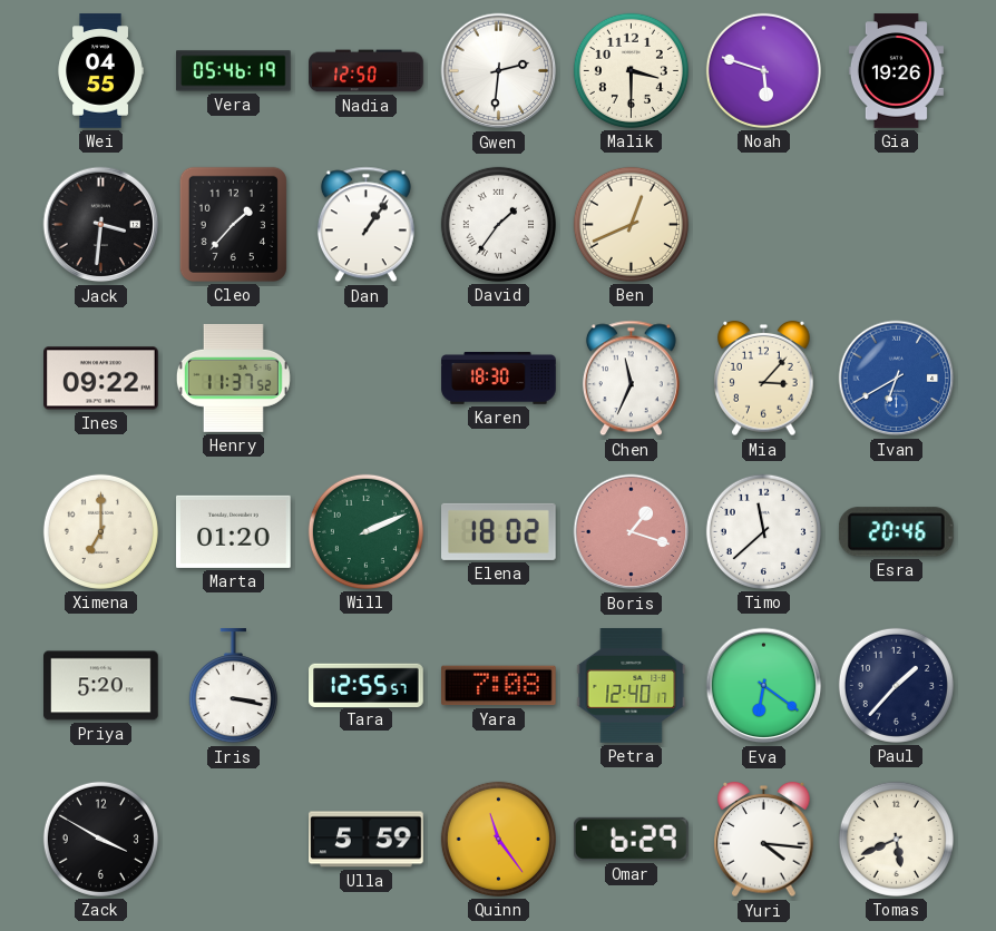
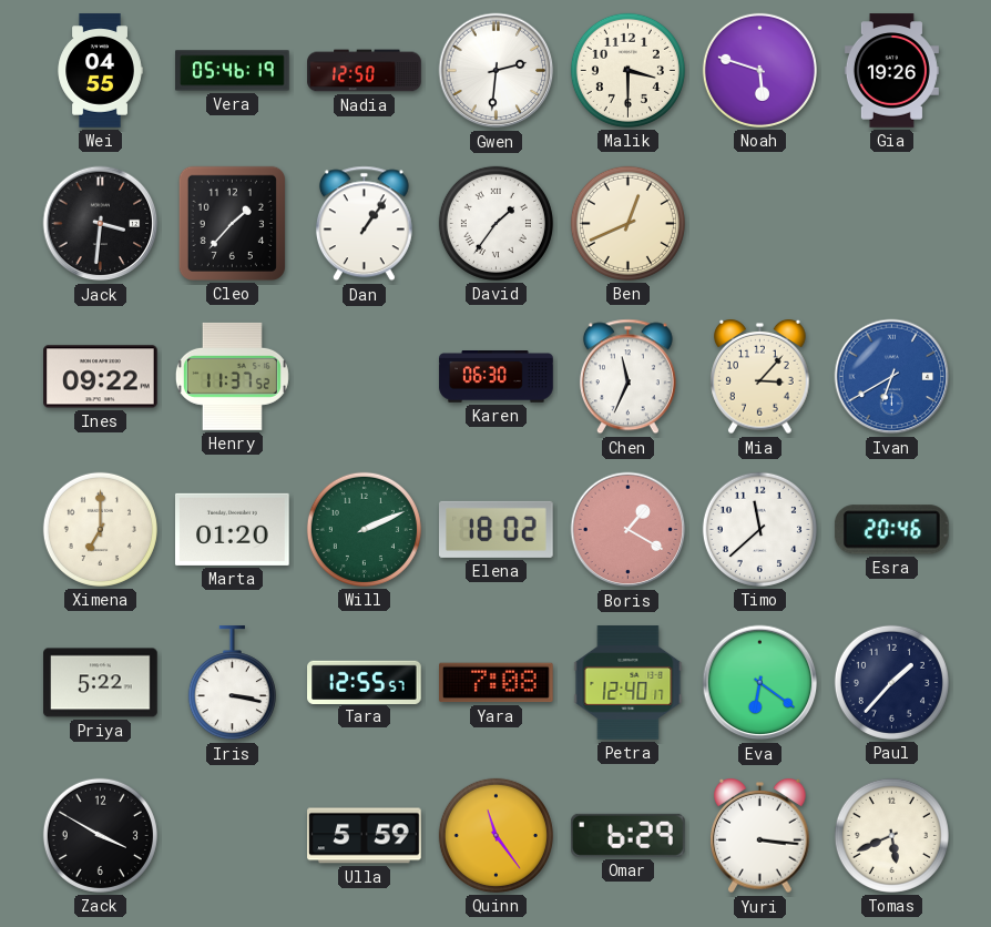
Karen: 18:30 -> 06:30 (497, 377)
Boris: 1:18 -> 1:20 (629, 530)
Priya: 5:20 -> 5:22 (101, 683)
Yuri: 4:16 -> 3:16 (760, 836)
